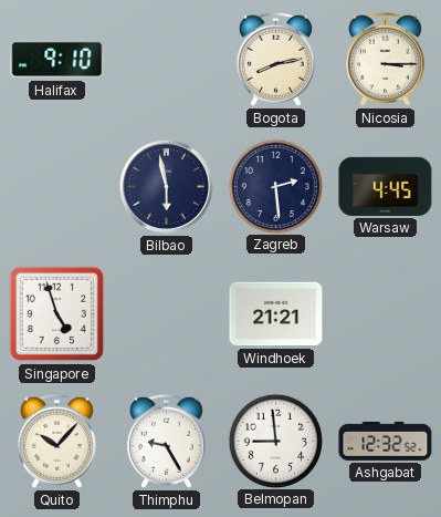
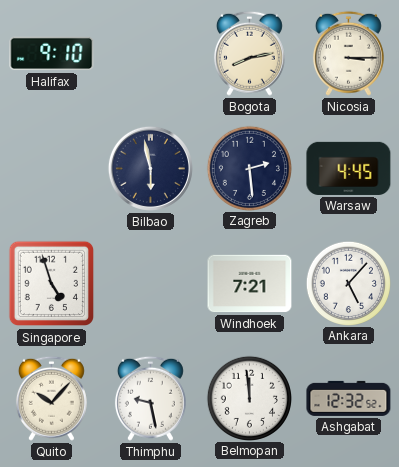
Windhoek: 21:21 -> 7:21 (250, 284)
Ankara: none -> 5:07 (348, 283)
Thimphu: 9:25 -> 9:28 (150, 398)
Belmopan: 8:59 -> 11:59 (249, 398)
